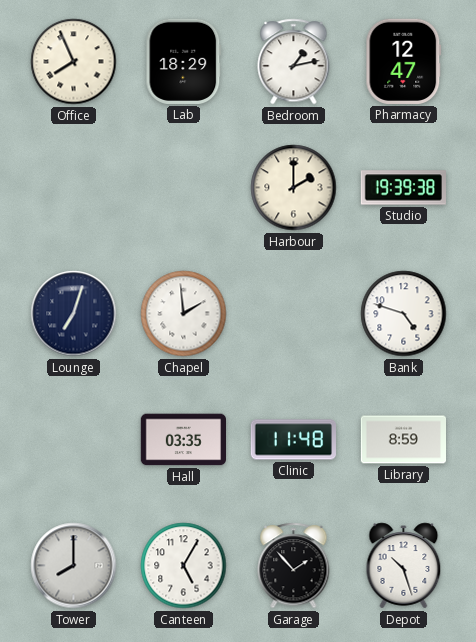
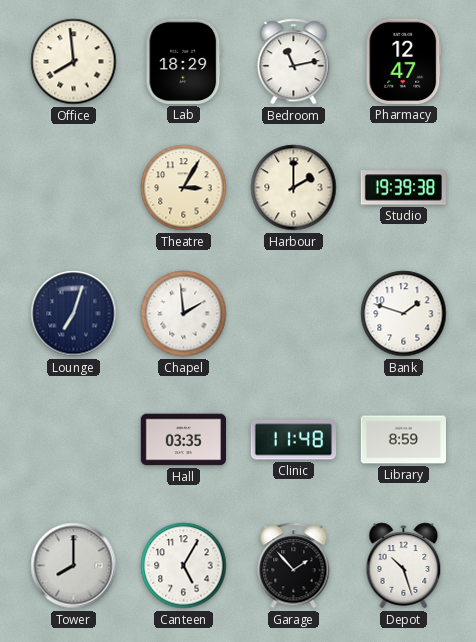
Office: 7:56 -> 7:59 (74, 62)
Bedroom: 1:13 -> 11:13 (294, 62)
Theatre: none -> 3:05 (184, 188)
Bank: 4:48 -> 1:48 (404, 314)
